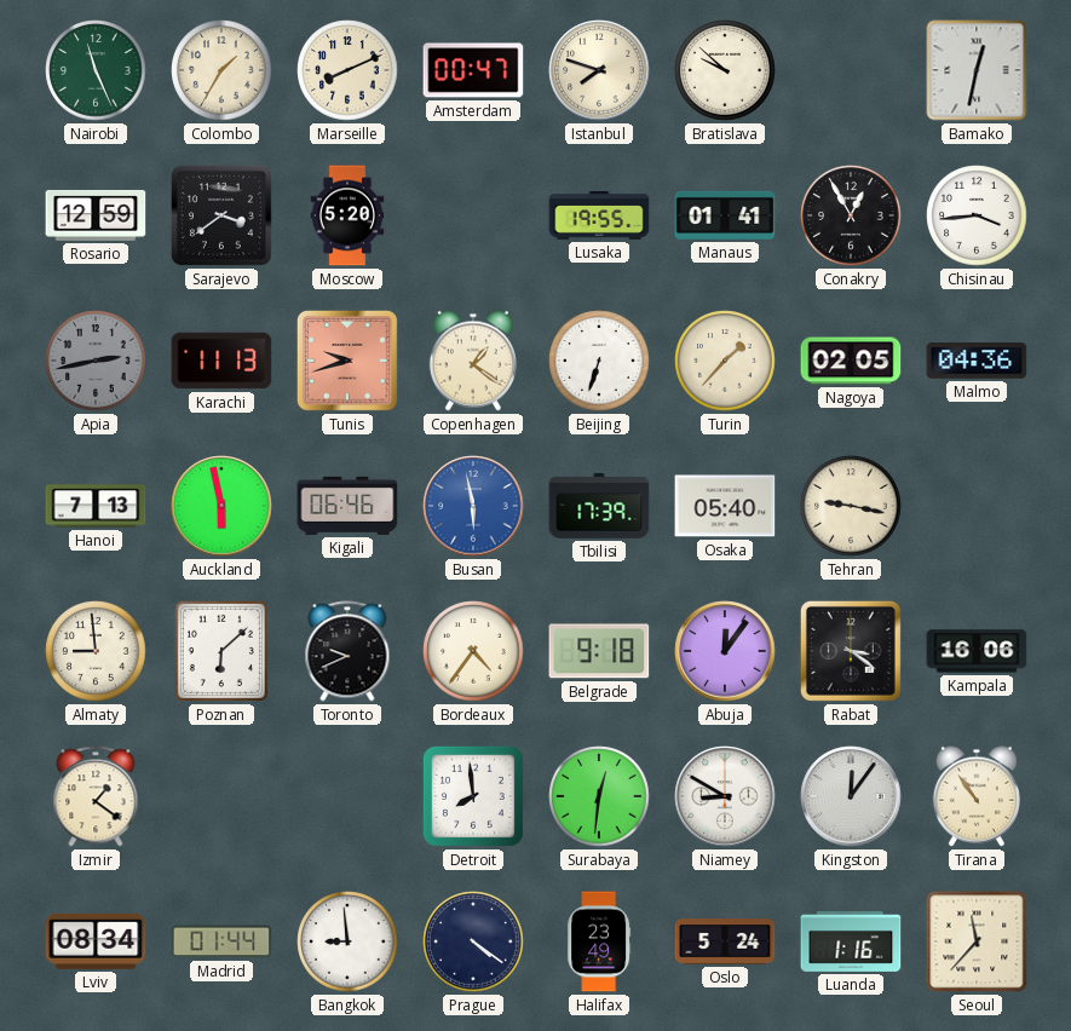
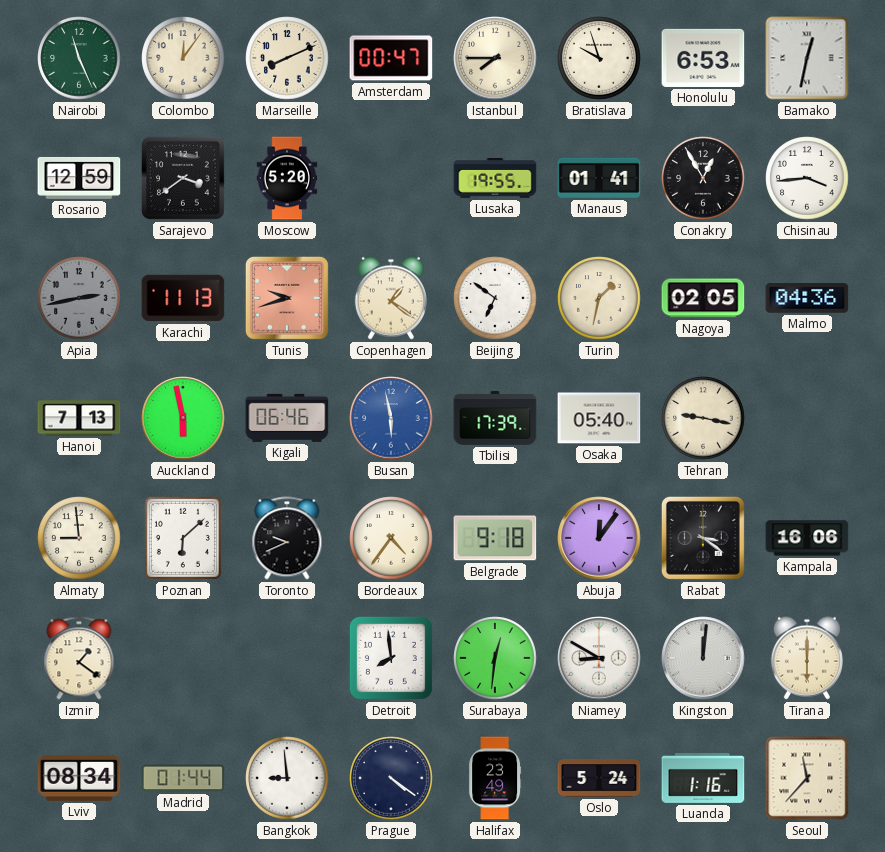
Colombo: 1:35 -> 12:06 (183, 58)
Istanbul: 7:48 -> 7:45 (495, 58)
Bratislava: 9:52 -> 9:57 (599, 58)
Honolulu: none -> 6:53 (703, 58)
Beijing: 6:33 -> 6:51 (495, 298)
Turin: 1:37 -> 1:32 (599, 298)
Kingston: 12:06 -> 12:01 (703, 658)
Tirana: 10:54 -> 6:00 (807, 658)
